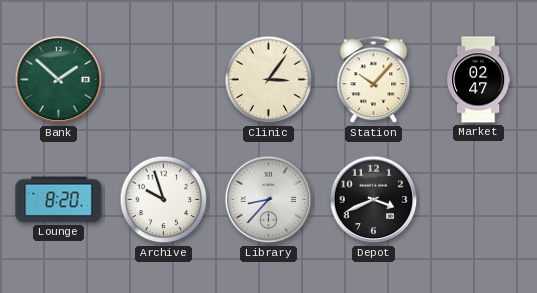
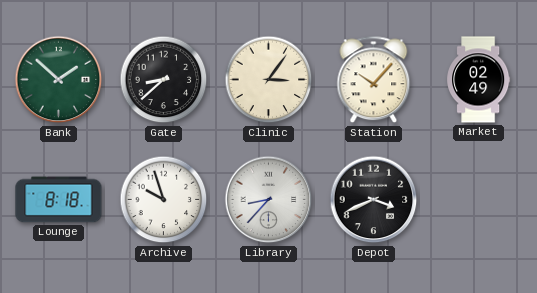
Gate: none -> 8:38 (164, 80)
Market: 02:47 -> 02:49 (479, 80)
Lounge: 8:20 -> 8:18 (59, 200)
